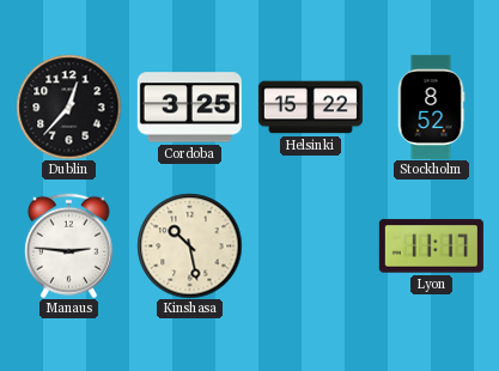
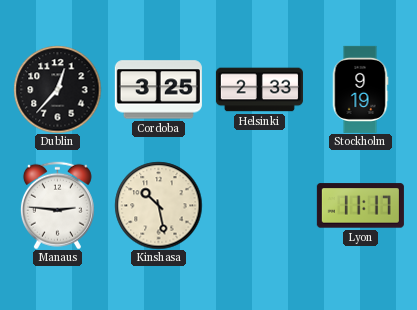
Helsinki: 15:22 -> 2:33 (259, 90)
Stockholm: 8:52 -> 9:19 (360, 89)
